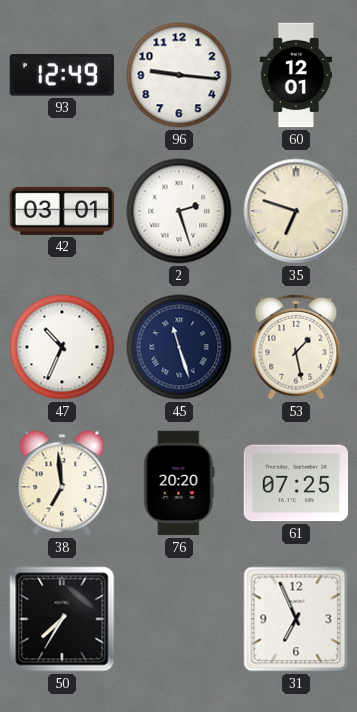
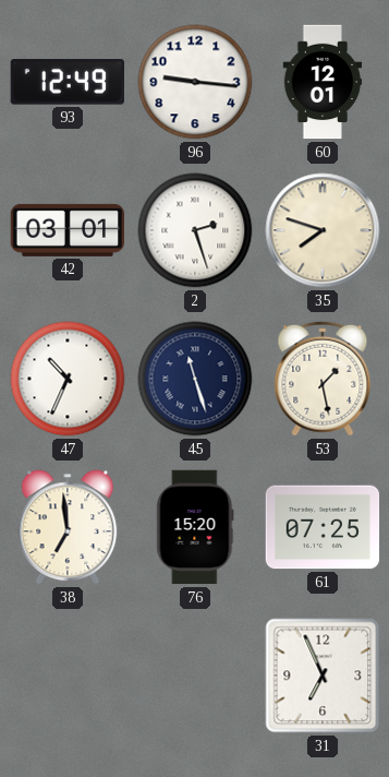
35: 6:48 -> 7:48 (323, 230)
76: 20:20 -> 15:20 (195, 527)
50: 7:35 -> none (62, 619)
